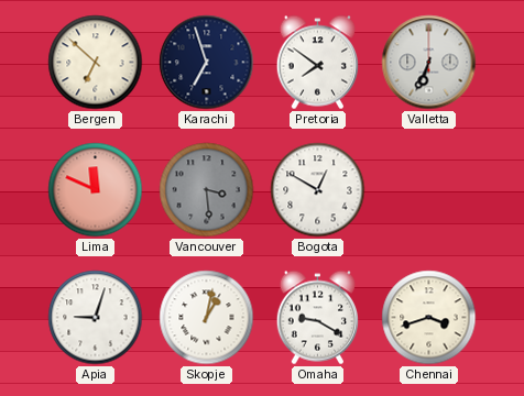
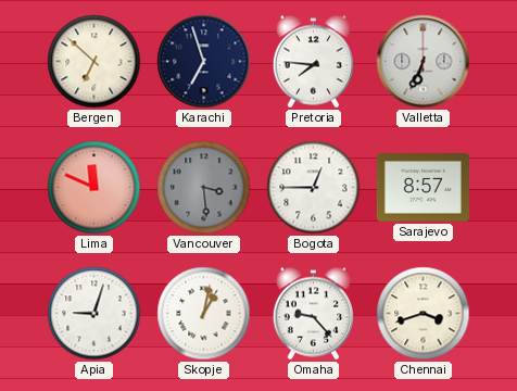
Pretoria: 7:51 -> 7:46 (313, 62)
Bogota: 12:50 -> 12:45 (314, 188)
Sarajevo: none -> 8:57 (423, 188)
Omaha: 9:20 -> 9:23 (313, 314)
